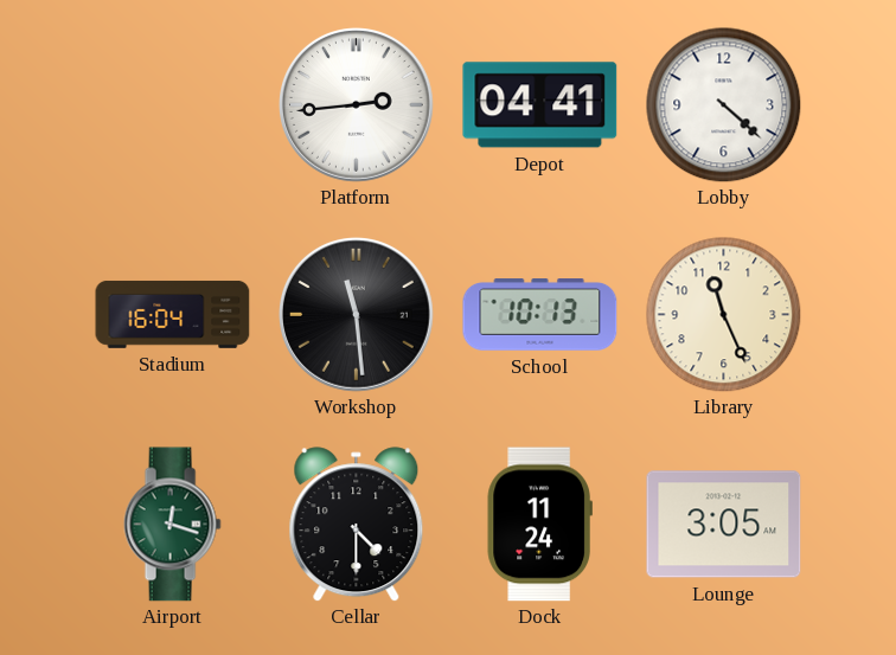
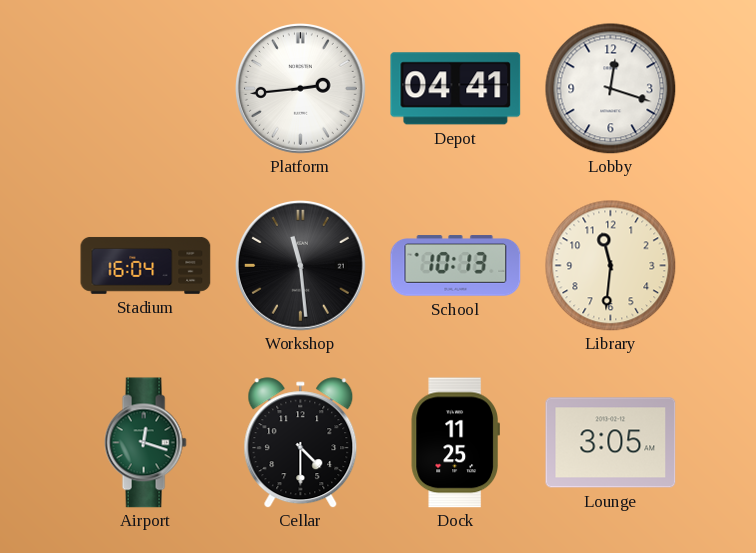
Lobby: 4:22 -> 12:18 (611, 89)
Library: 11:26 -> 11:31 (611, 266)
Dock: 11:24 -> 11:25 (455, 443)
